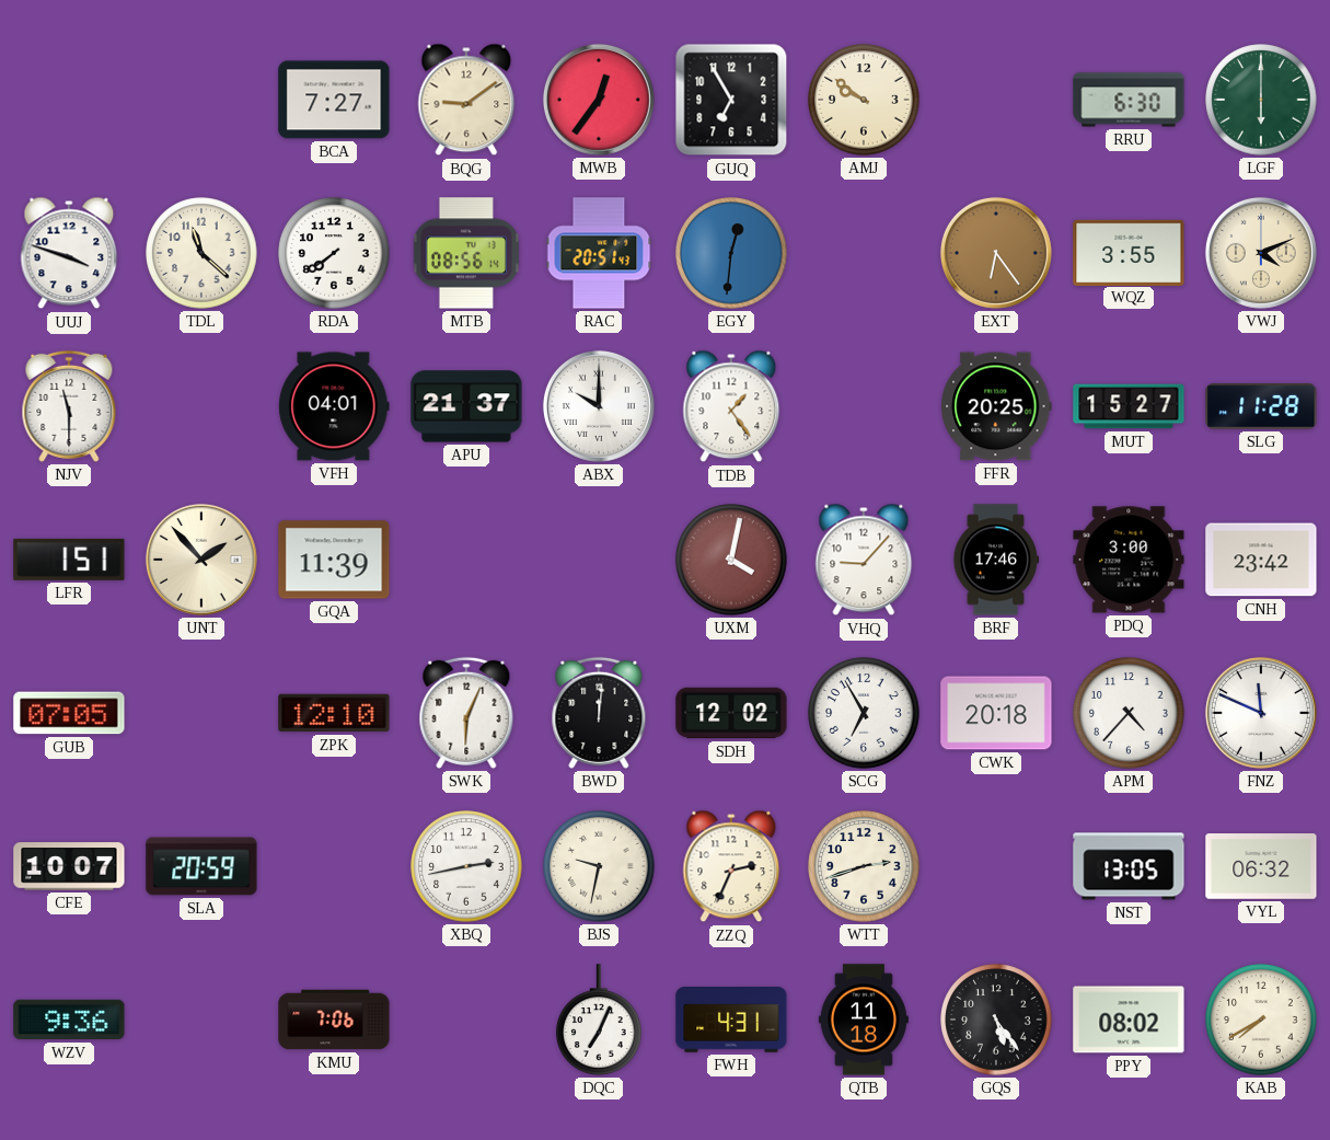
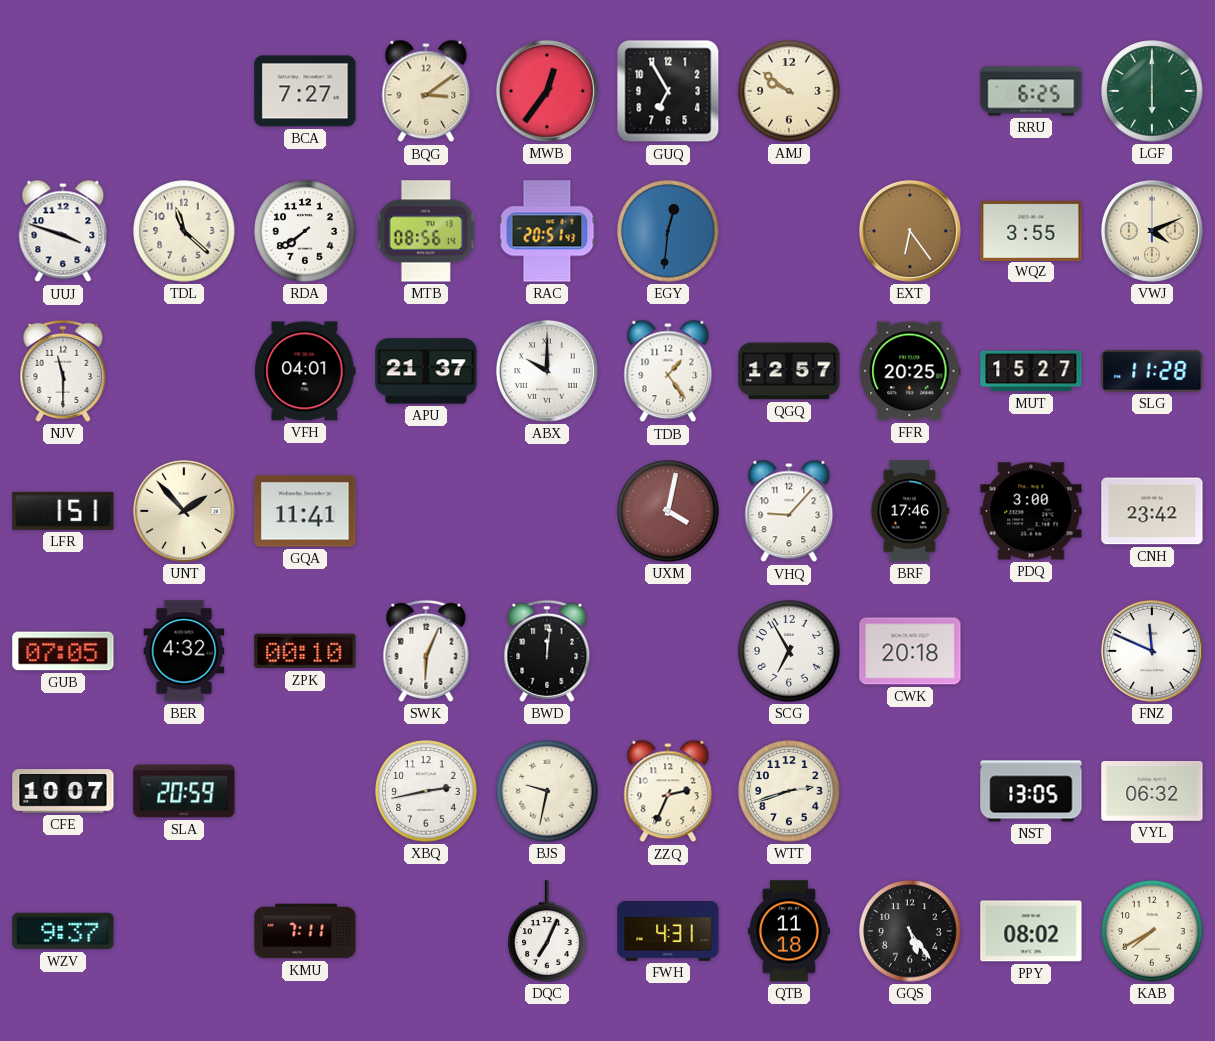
BQG: 9:09 -> 3:09 (426, 91)
RRU: 6:30 -> 6:25 (1031, 91)
QGQ: none -> 12:57 (789, 371)
GQA: 11:39 -> 11:41 (305, 511)
BER: none -> 4:32 (184, 651)
ZPK: 12:10 -> 00:10 (305, 651)
SDH: 12:02 -> none (731, 713)
APM: 4:37 -> none (1129, 713)
WZV: 9:36 -> 9:37 (63, 931)
KMU: 7:06 -> 7:11 (305, 931)
